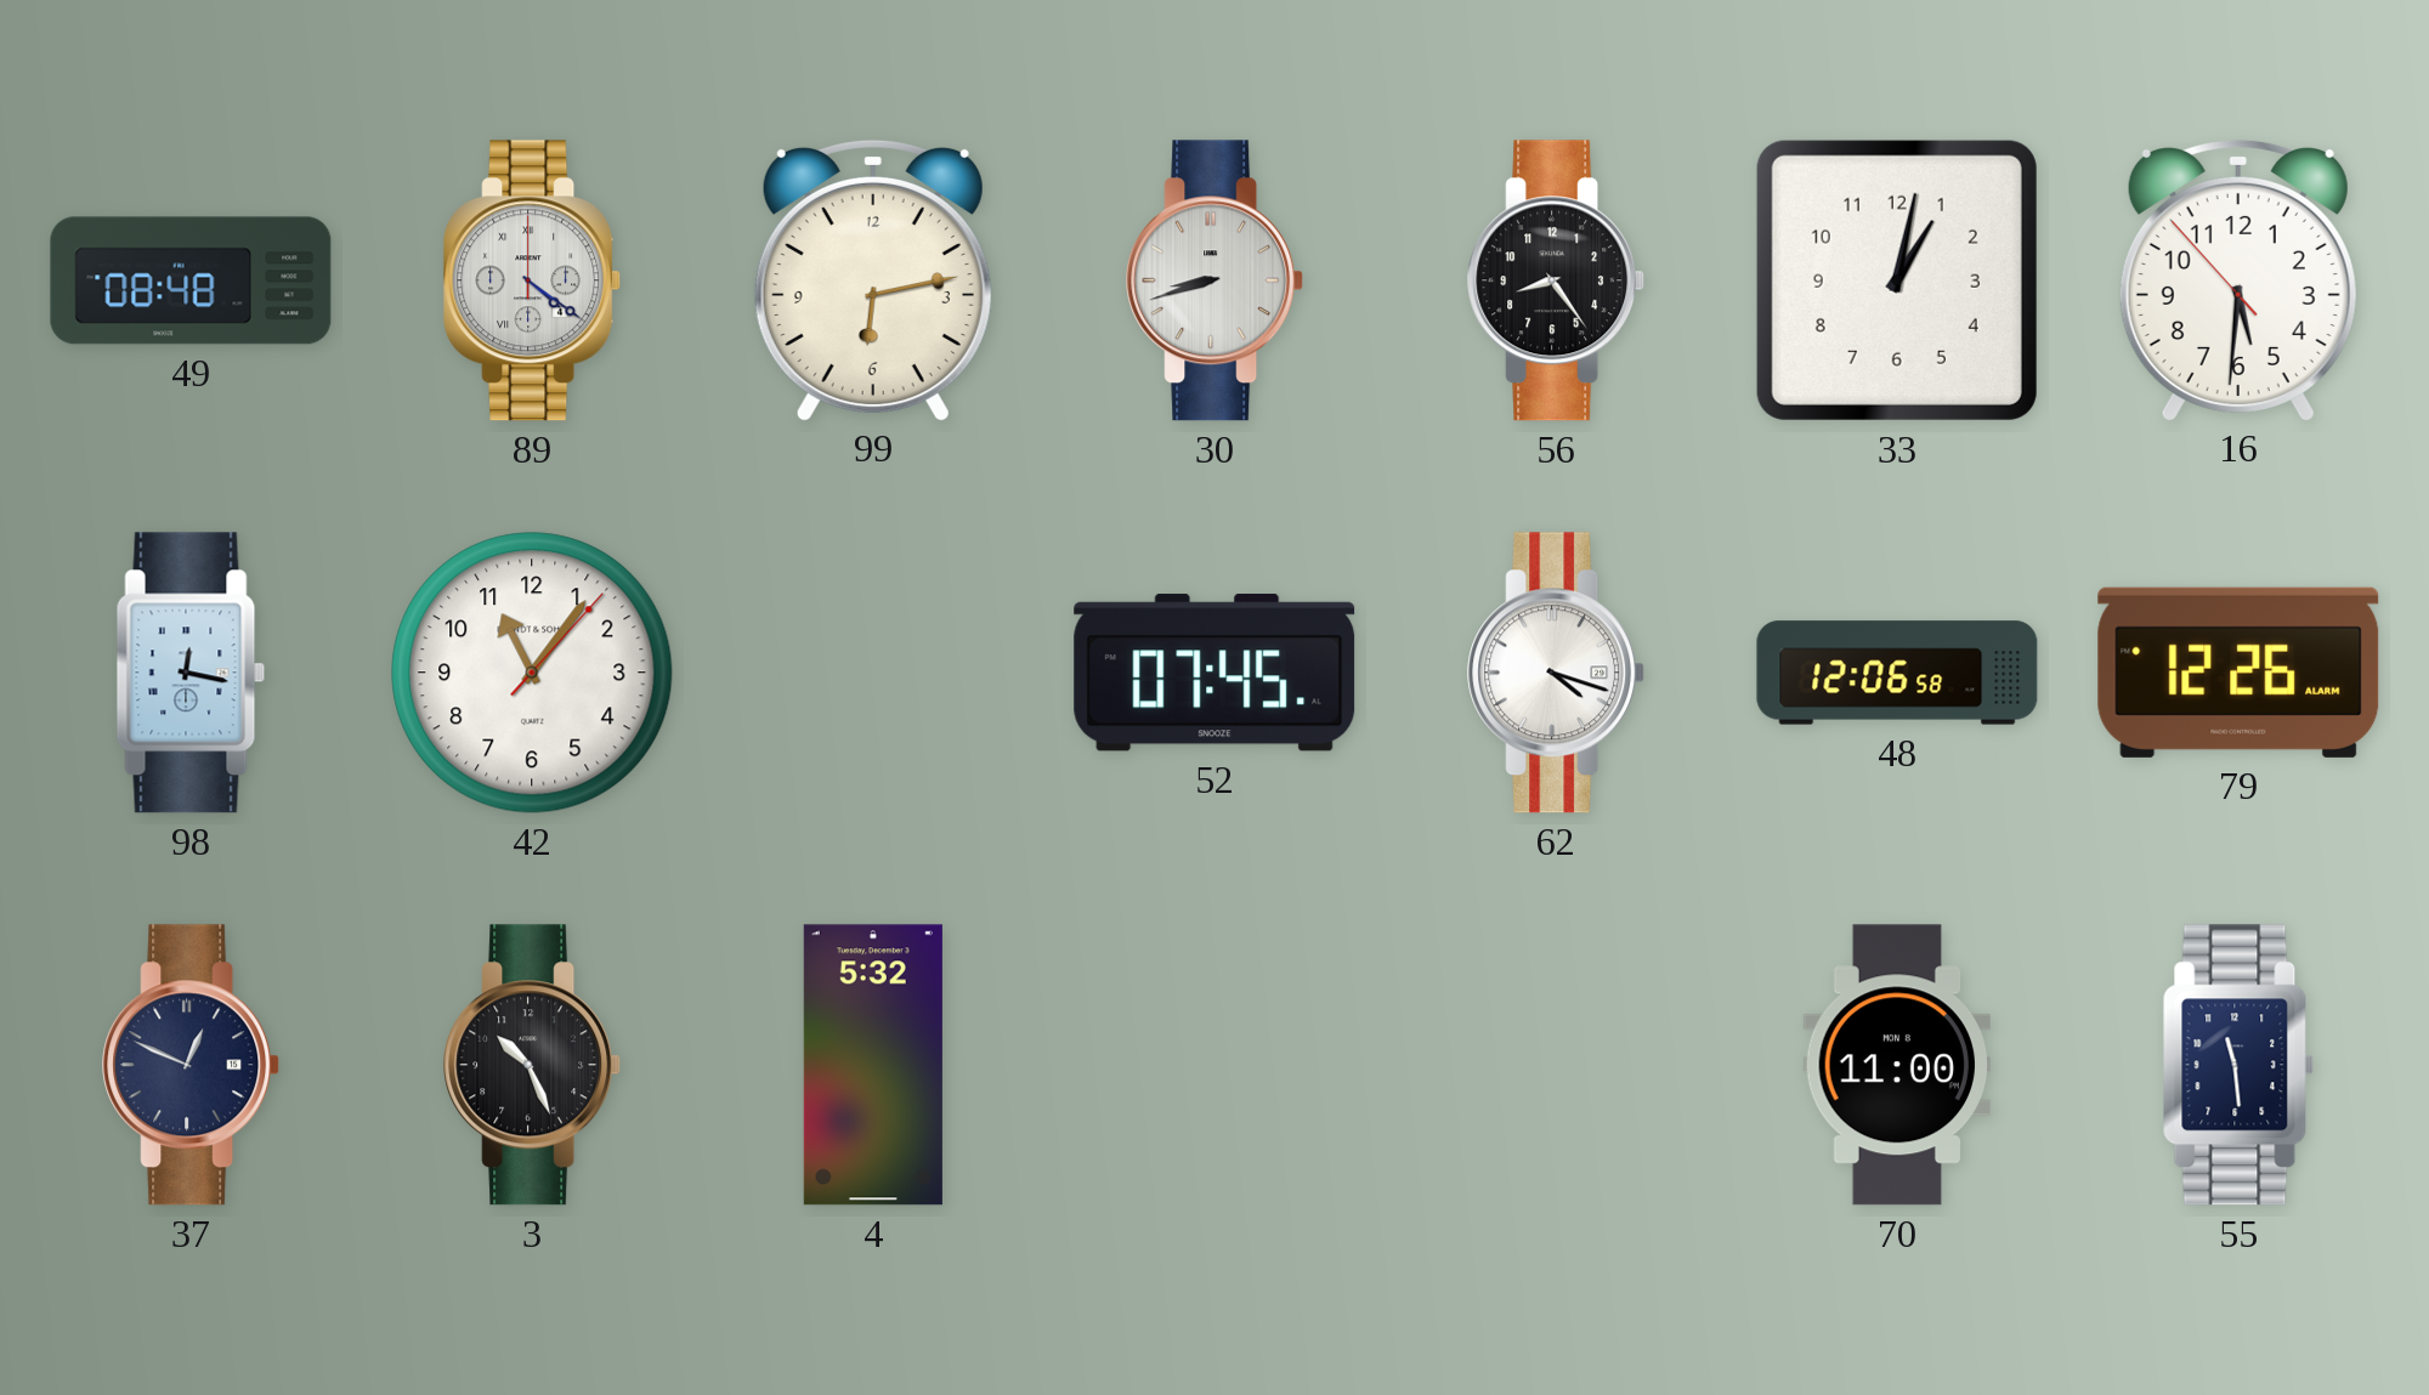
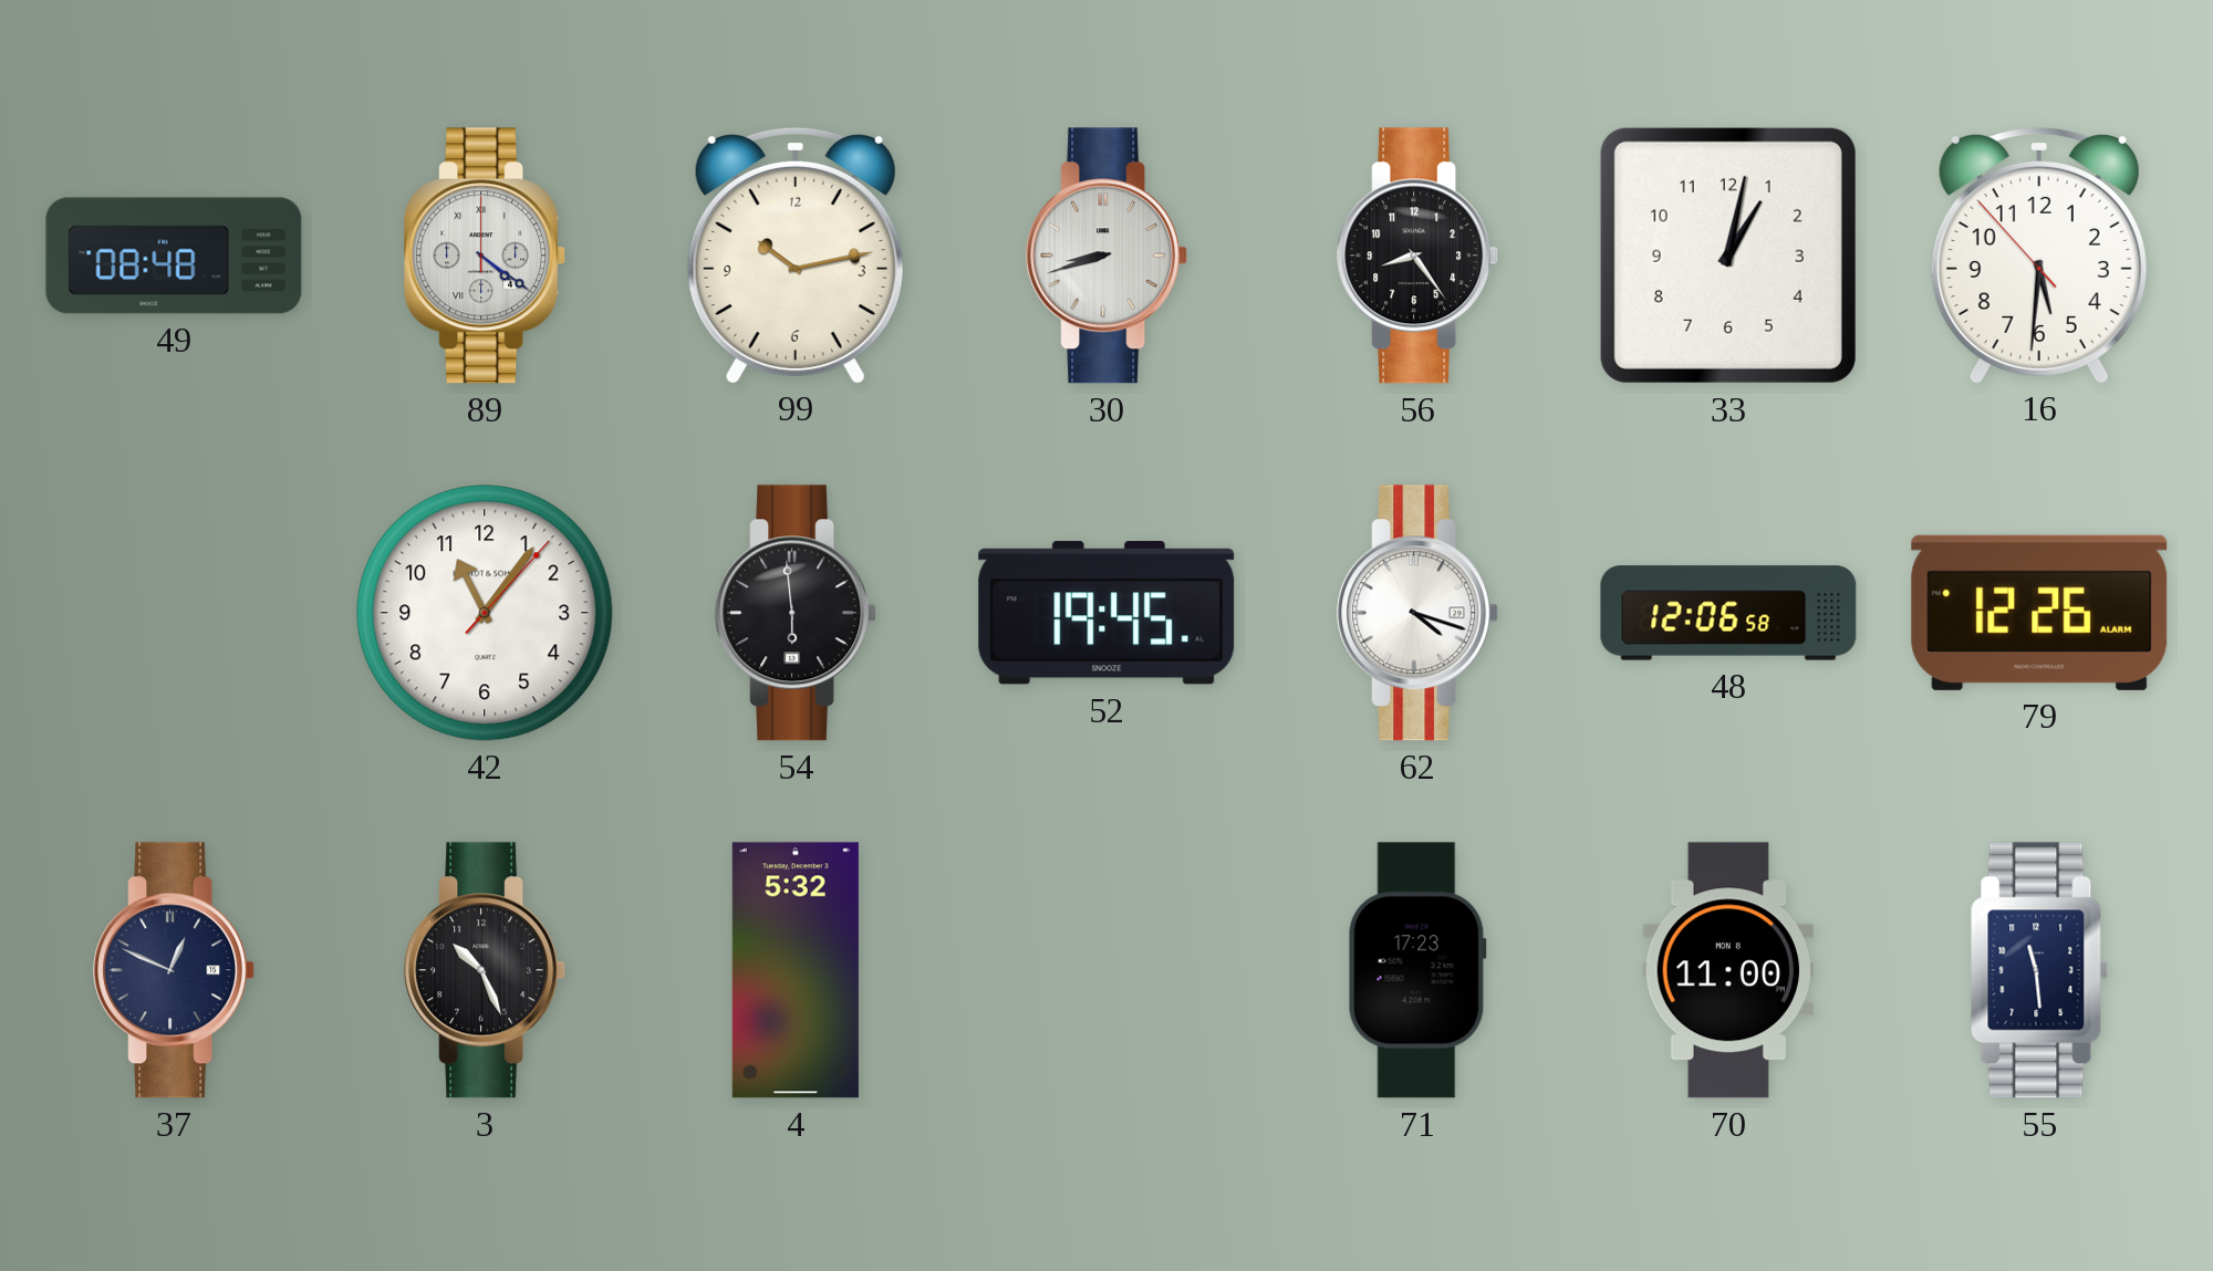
99: 6:13 -> 10:13 (796, 254)
98: 12:17 -> none (191, 673)
54: none -> 5:59 (797, 613)
52: 07:45 -> 19:45 (1106, 613)
71: none -> 17:23 (1417, 970)
